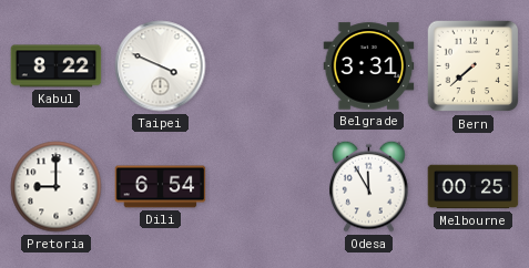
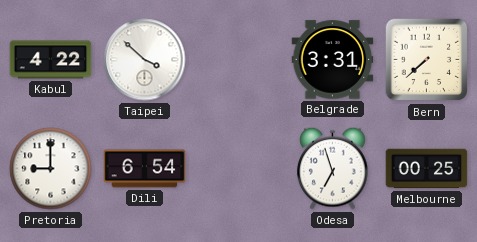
Kabul: 8:22 -> 4:22 (51, 60)
Taipei: 3:49 -> 3:52 (145, 60)
Odesa: 11:55 -> 6:57 (333, 168)
